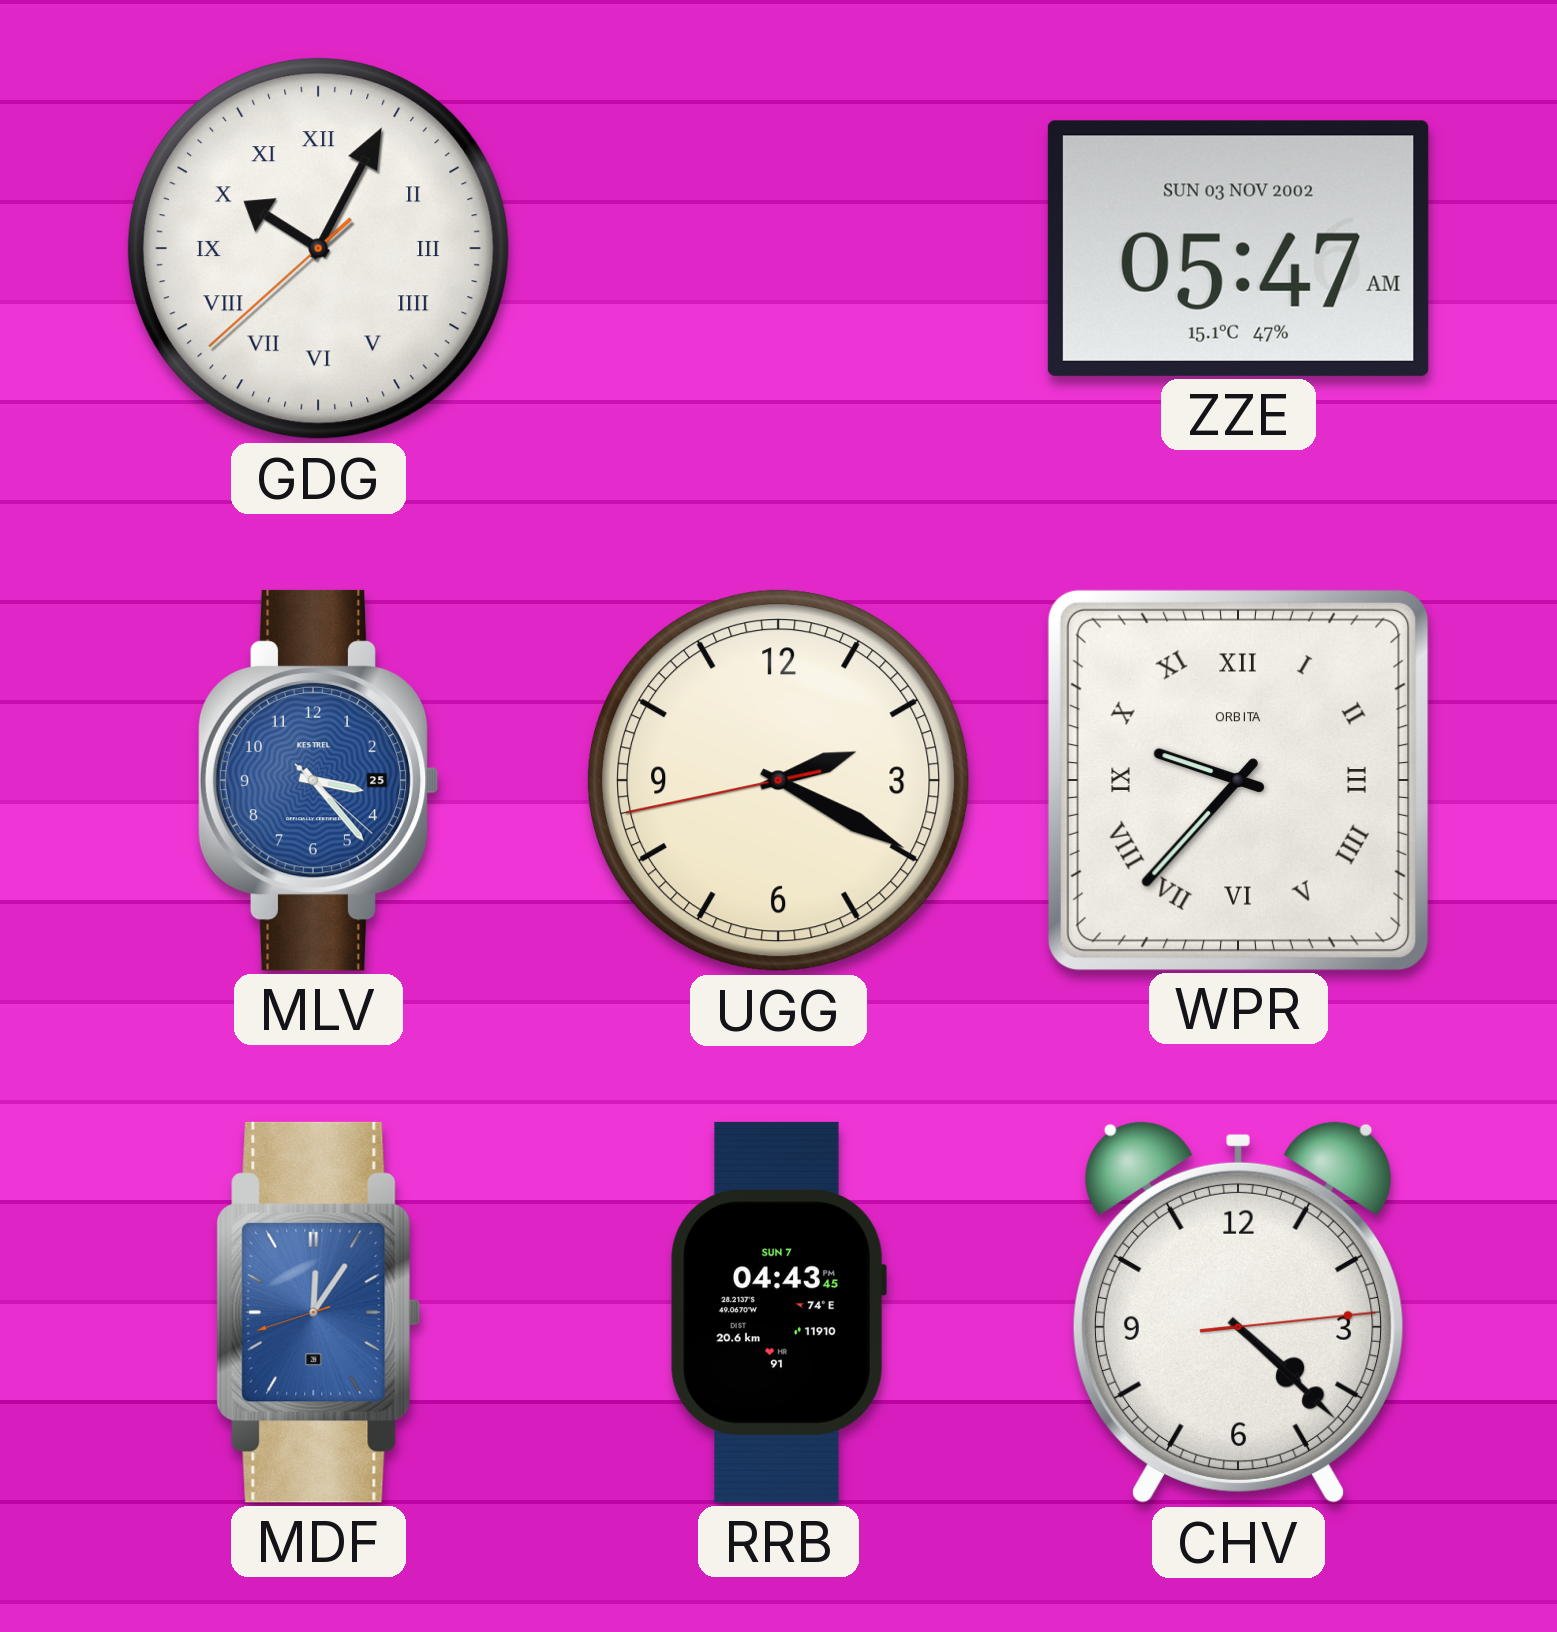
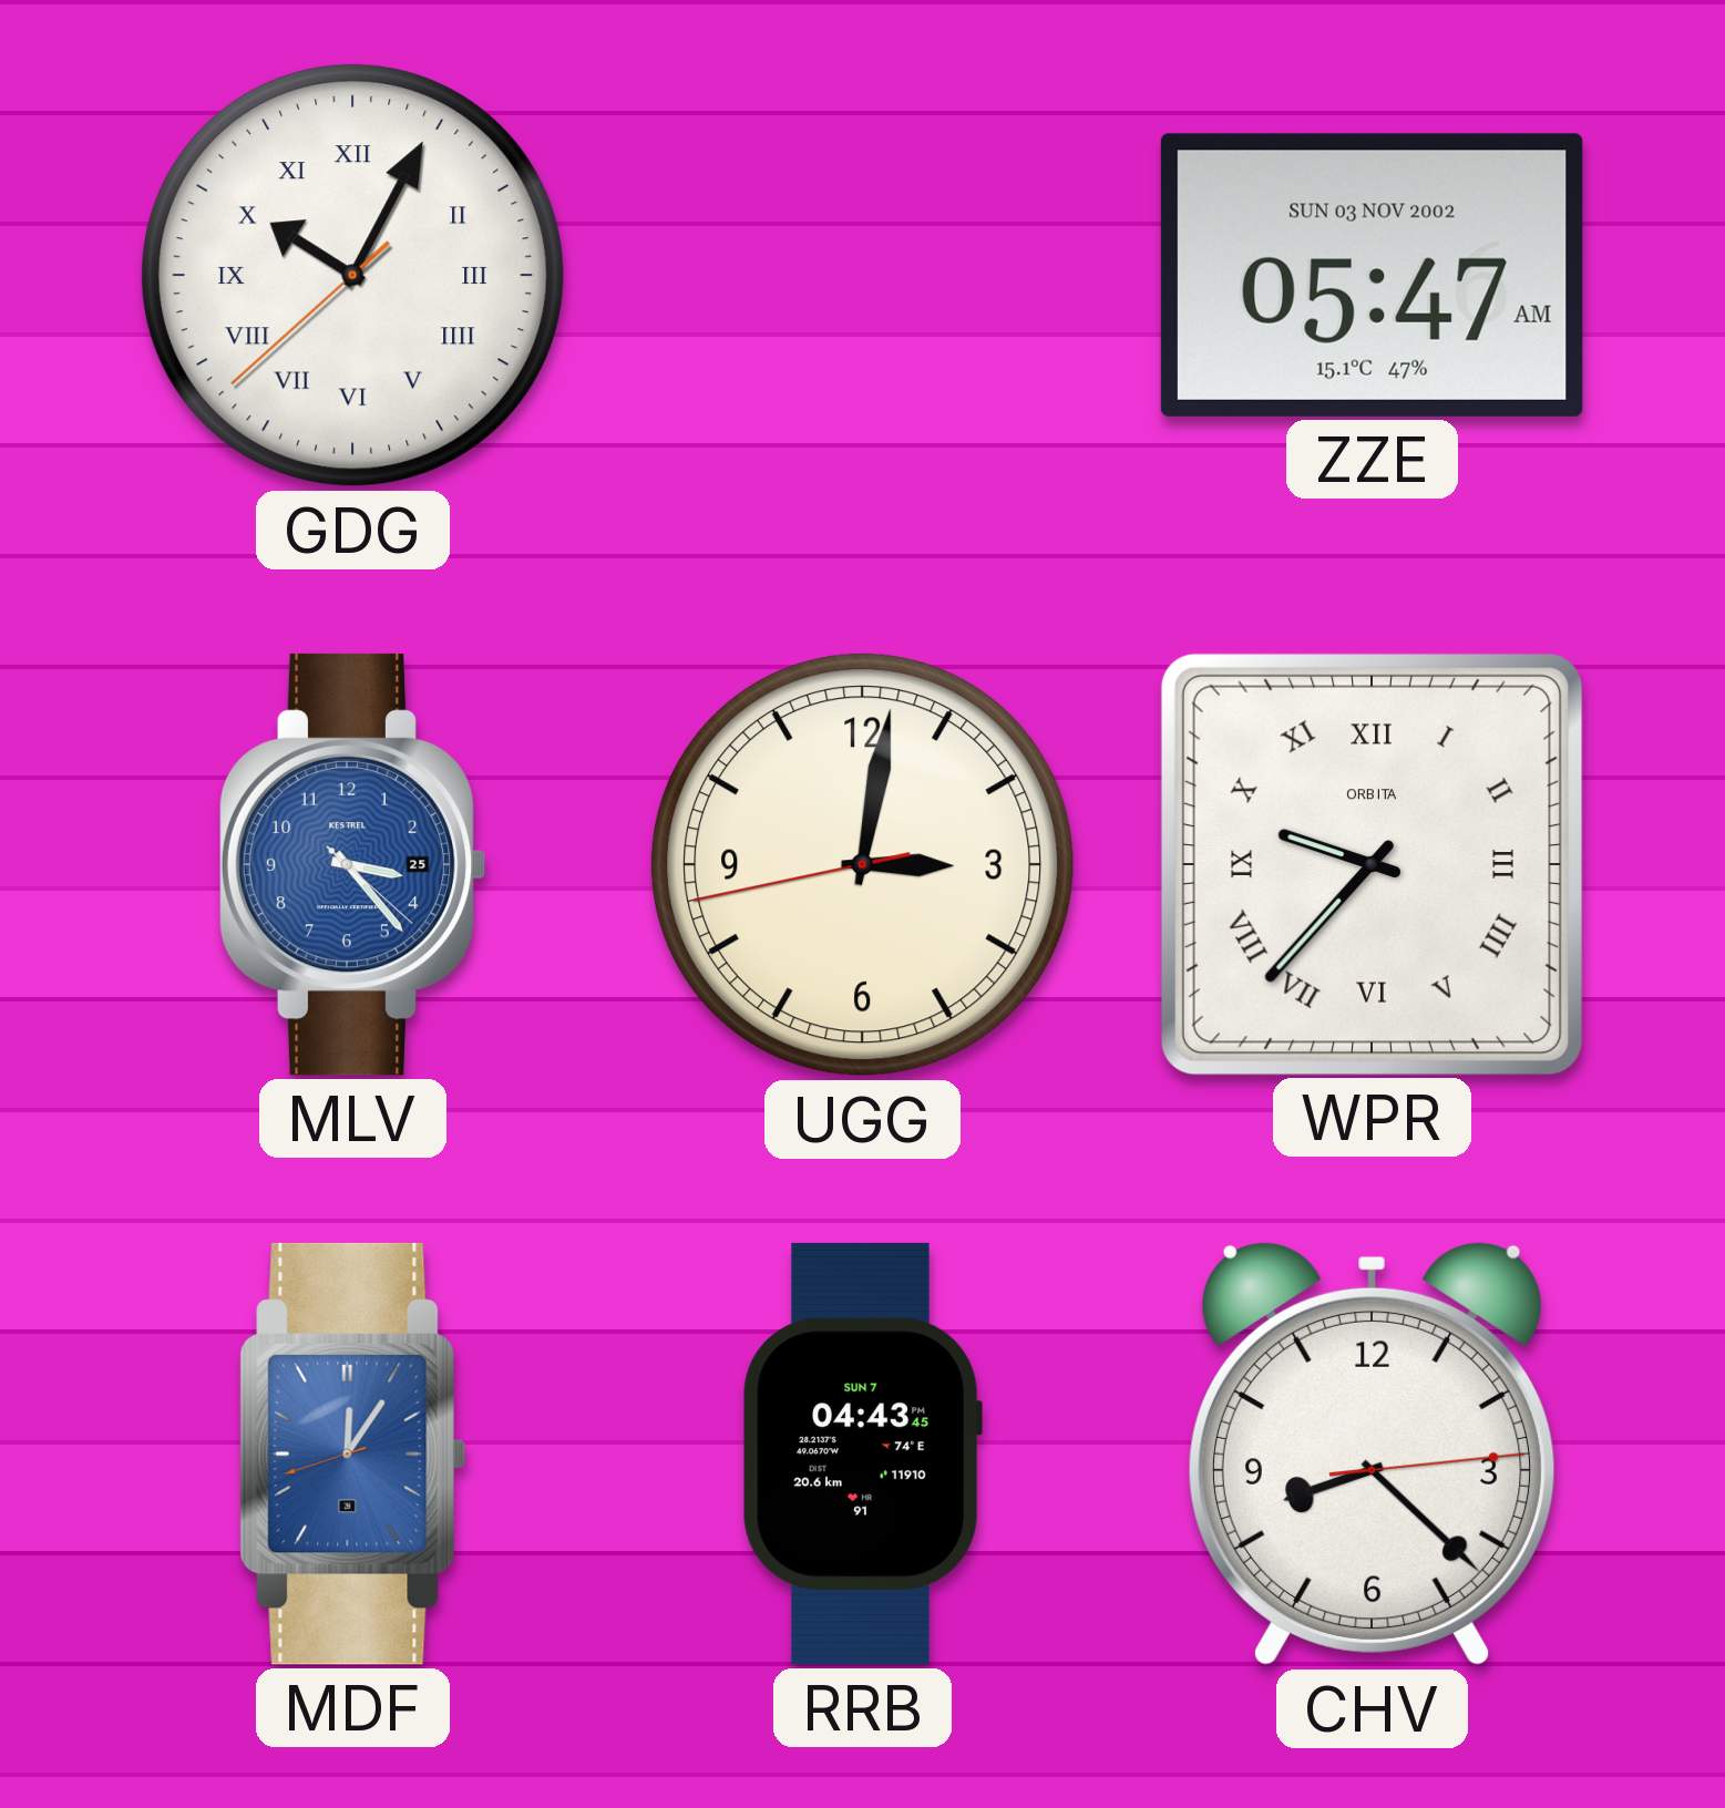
UGG: 2:19 -> 3:01 (863, 865)
CHV: 4:22 -> 8:22 (1372, 1453)
